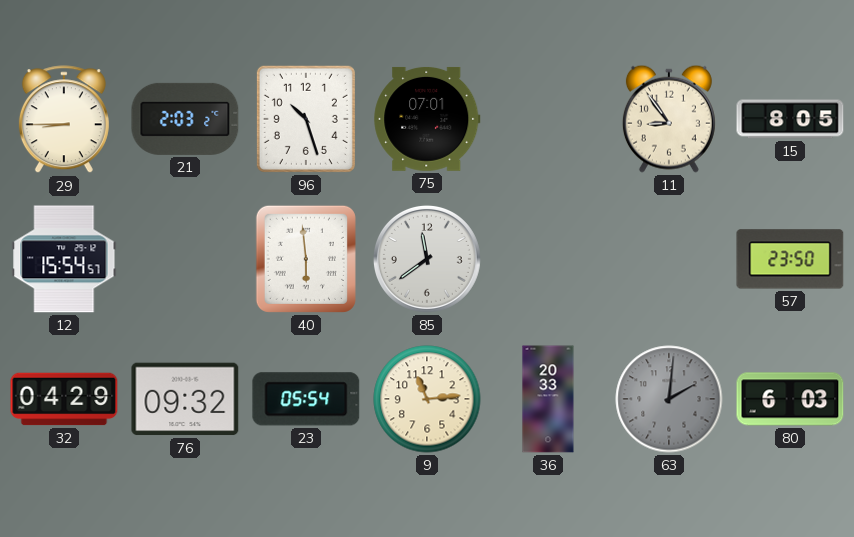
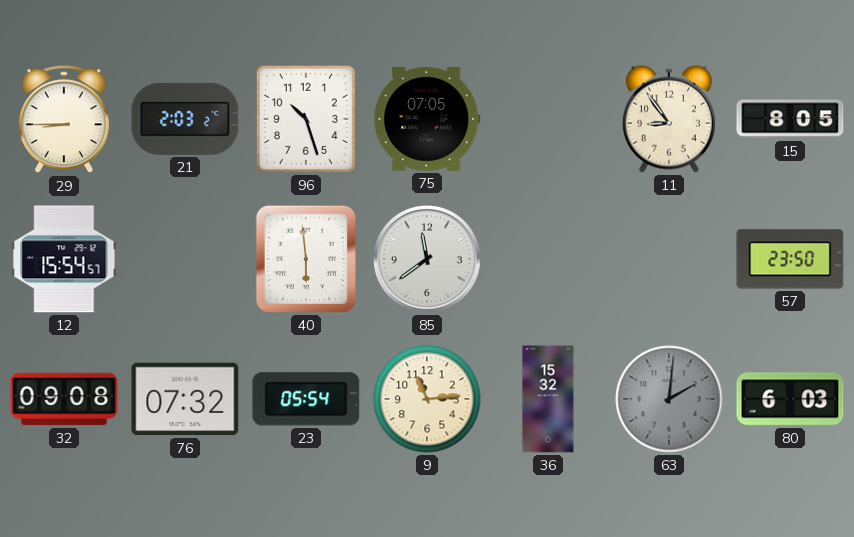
75: 07:01 -> 07:05 (427, 119)
32: 04:29 -> 09:08 (64, 399)
76: 09:32 -> 07:32 (185, 399)
36: 20:33 -> 15:32 (548, 399)
